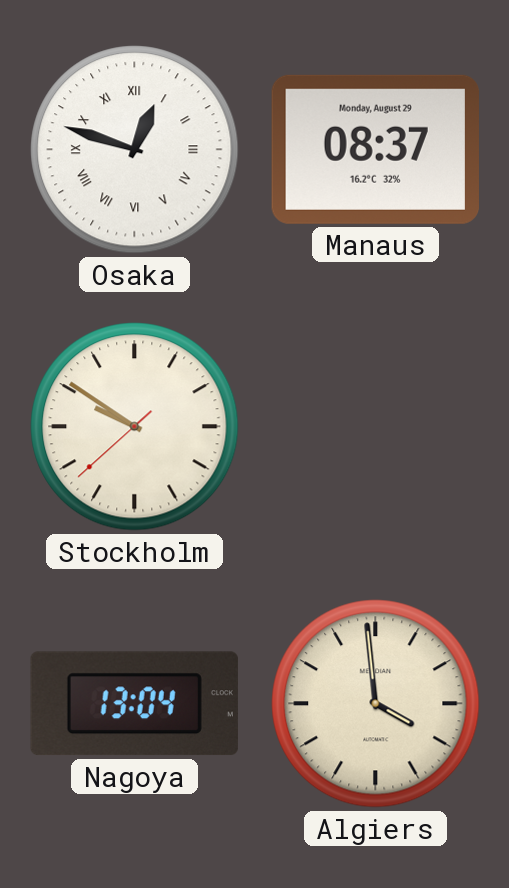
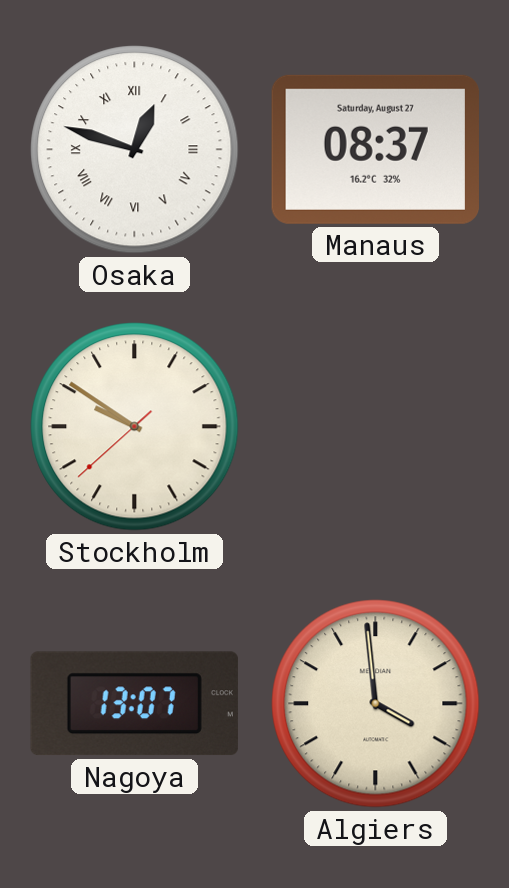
Manaus date: Monday, August 29 -> Saturday, August 27 (375, 149)
Nagoya: 13:04 -> 13:07 (134, 704)
